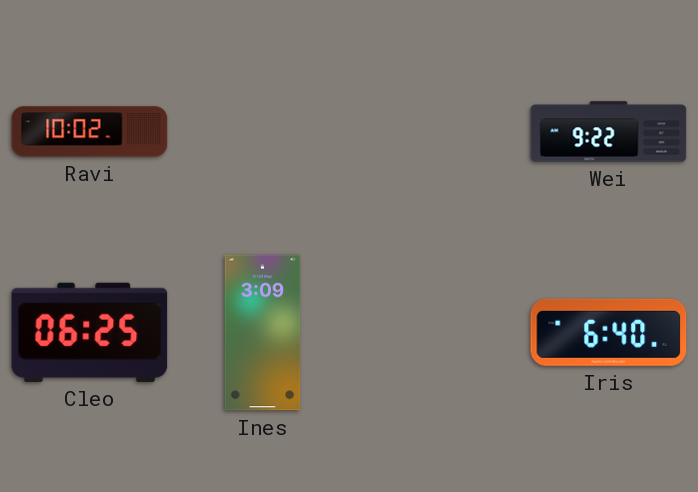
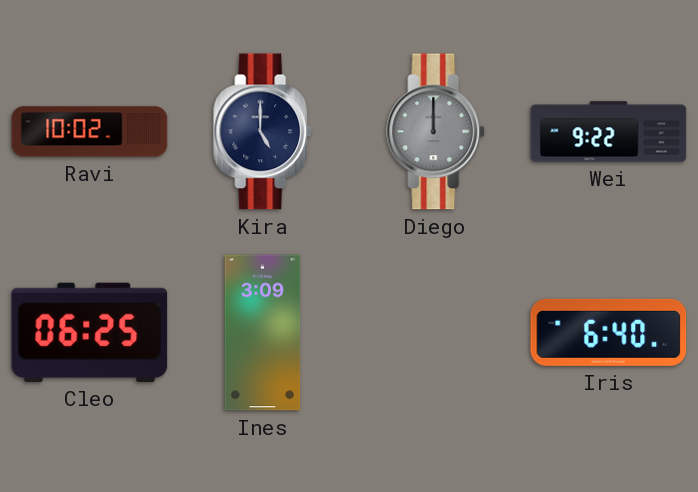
Kira: none -> 5:00 (263, 132)
Diego: none -> 12:00 (436, 132)
